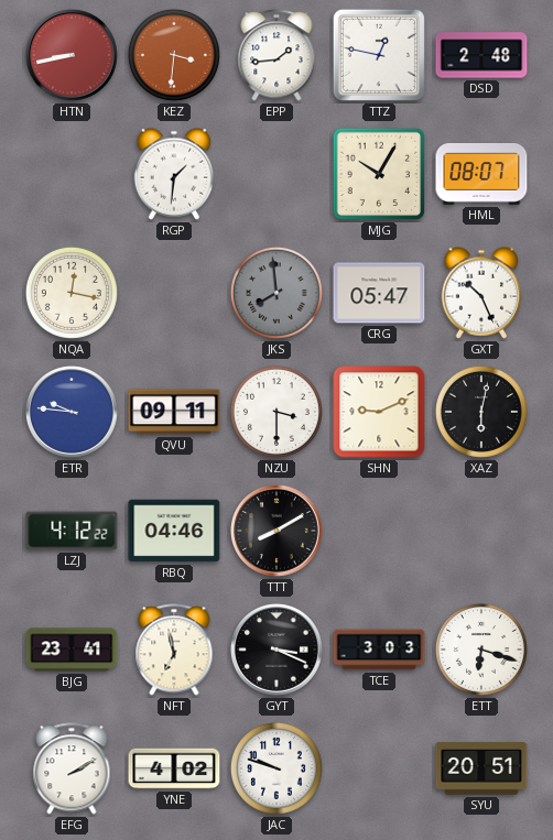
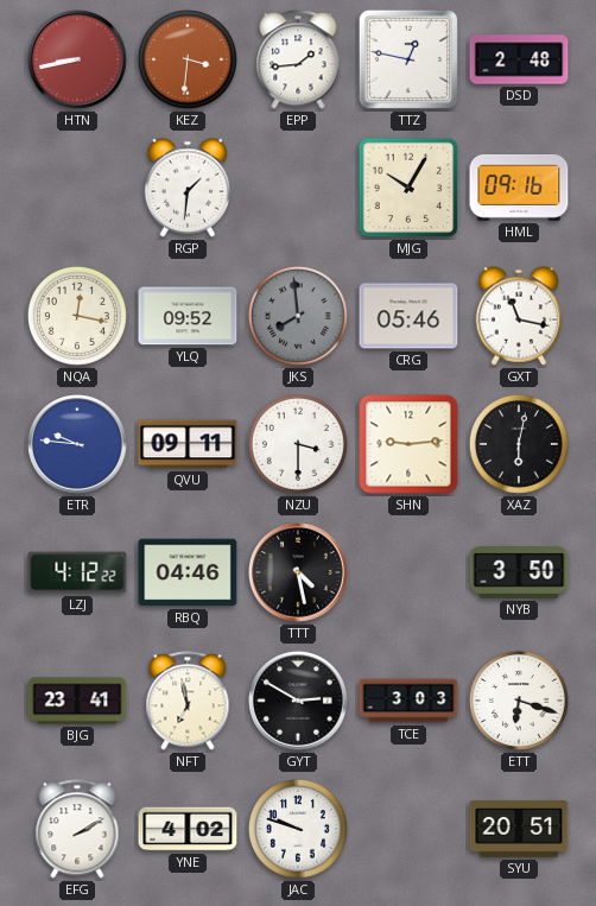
HML: 08:07 -> 09:16 (519, 189)
YLQ: none -> 09:52 (188, 316)
CRG: 05:47 -> 05:46 (408, 316)
GXT: 10:26 -> 11:17 (519, 316)
SHN: 9:11 -> 9:14 (408, 444)
TTT: 8:10 -> 4:28 (299, 574)
NYB: none -> 3:50 (519, 572)
GYT: 3:19 -> 2:50 (299, 702)
